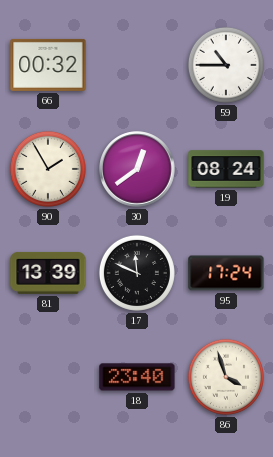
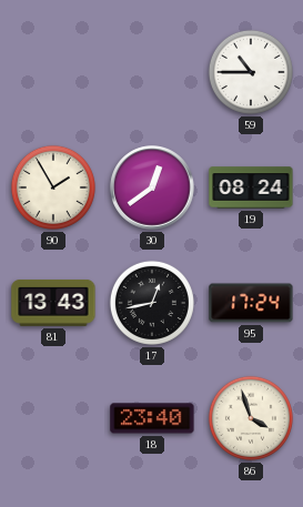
66: 00:32 -> none (48, 65)
81: 13:39 -> 13:43 (53, 303)
17: 11:49 -> 12:43 (152, 303)
